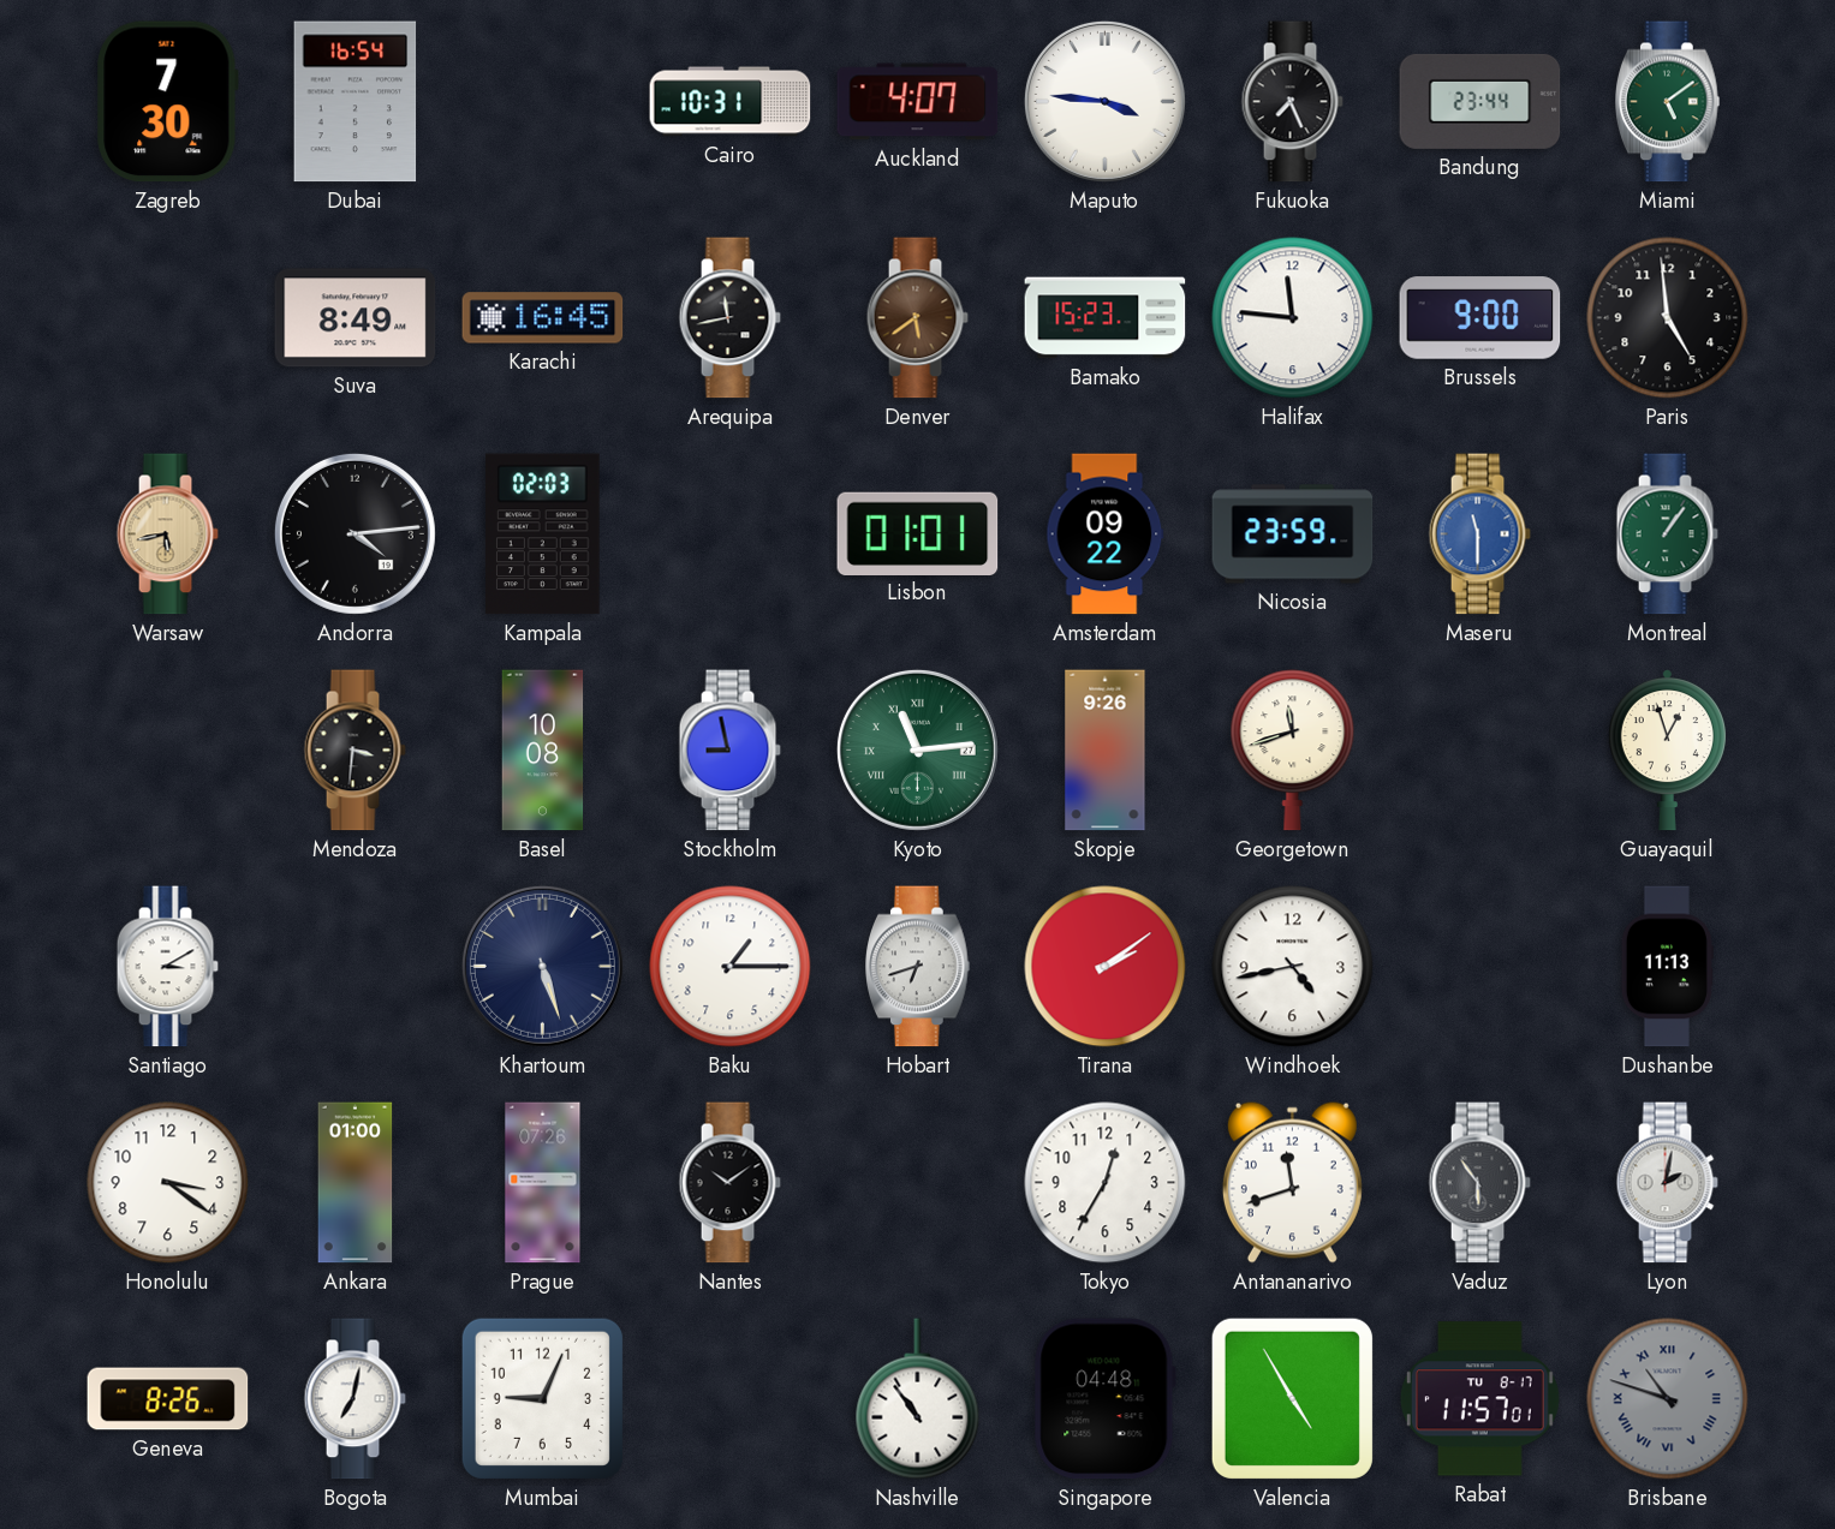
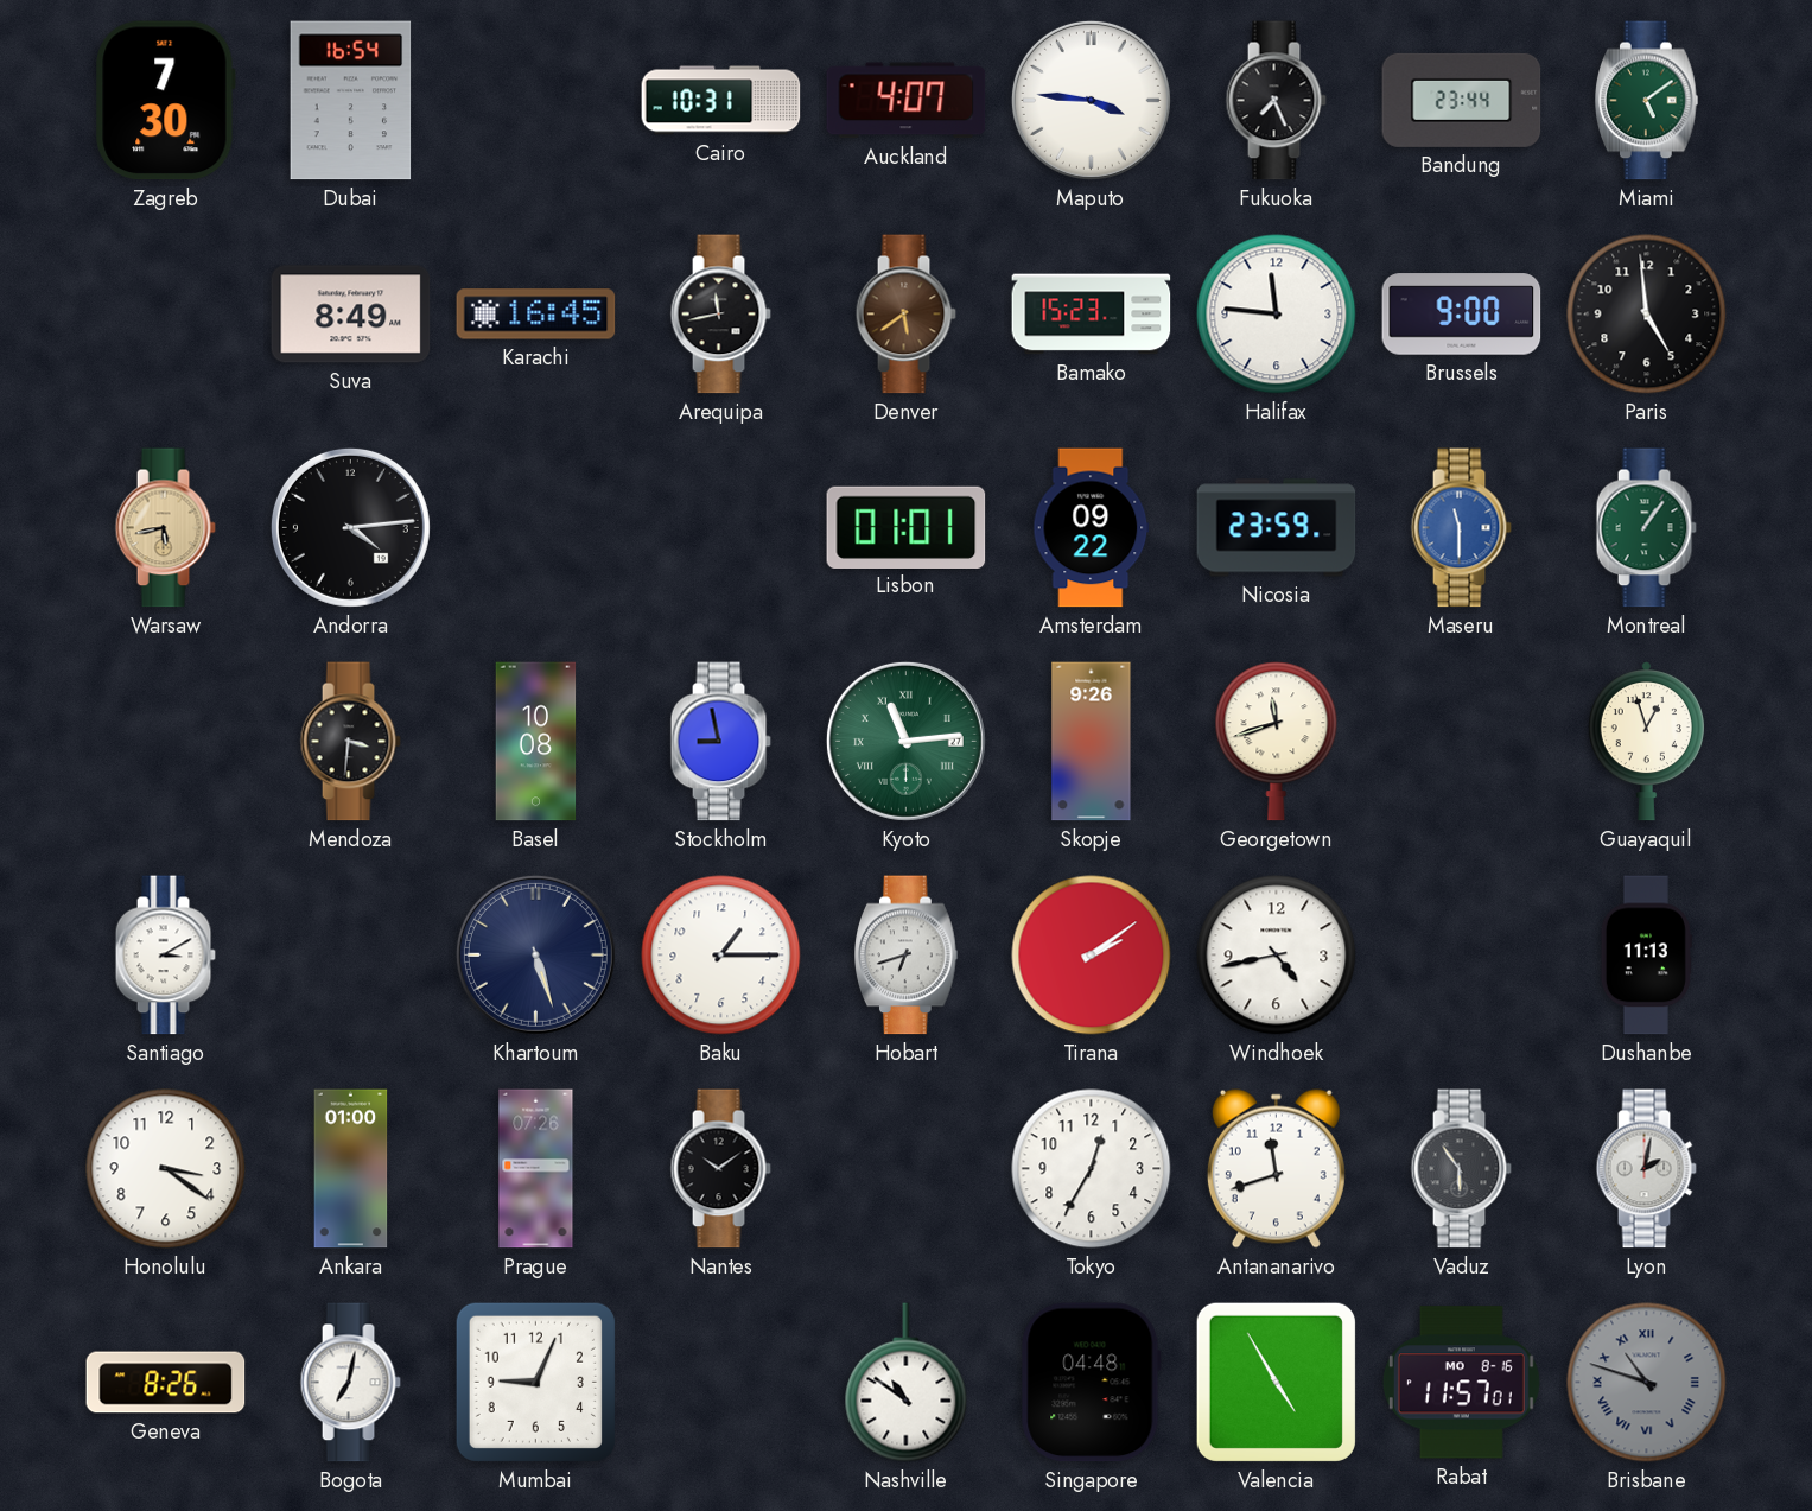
Kampala: 02:03 -> none (543, 534)
Nashville: 10:54 -> 10:51 (907, 1383)
Rabat date: TU 8-17 -> MO 8-16 (1461, 1383)
